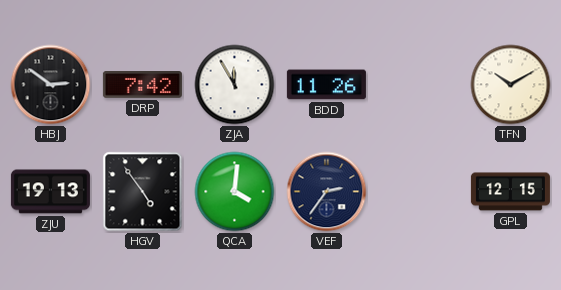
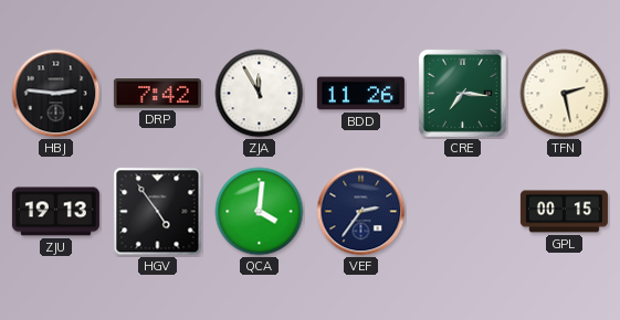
HBJ: 2:51 -> 2:46 (56, 94)
CRE: none -> 7:16 (462, 93)
TFN: 10:10 -> 2:28 (565, 94)
GPL: 12:15 -> 00:15 (564, 212)
